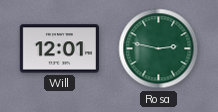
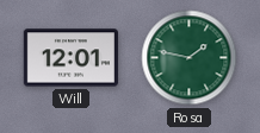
Rosa: 2:47 -> 1:47 (190, 58)
